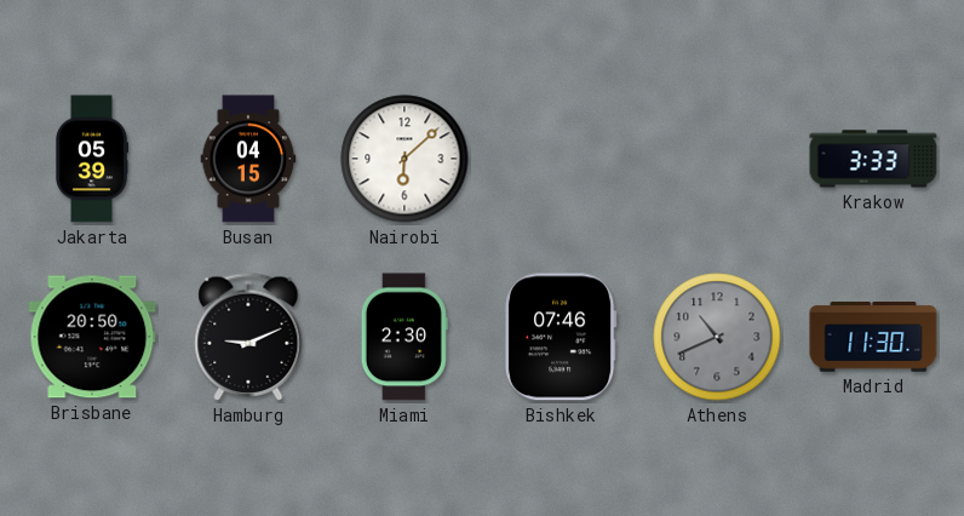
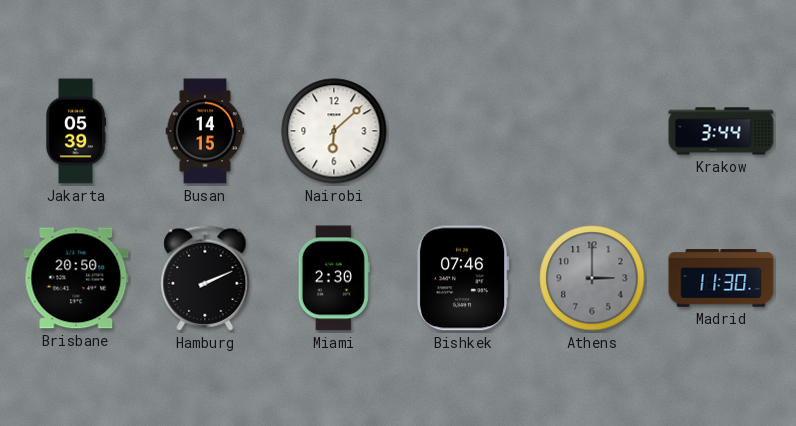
Busan: 04:15 -> 14:15 (205, 131)
Krakow: 3:33 -> 3:44 (721, 131)
Hamburg: 9:11 -> 2:11 (205, 278)
Athens: 10:41 -> 3:00 (592, 278)
